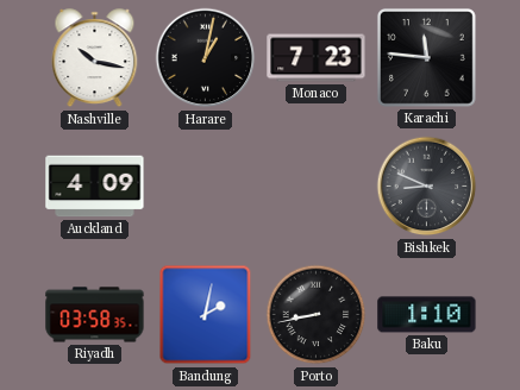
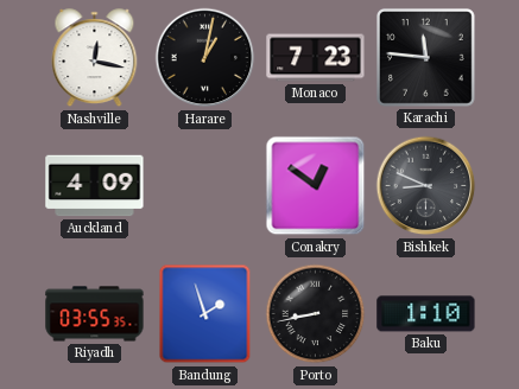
Nashville: 10:17 -> 12:17 (95, 58)
Conakry: none -> 12:51 (316, 186)
Riyadh: 03:58 -> 03:55 (95, 314)
Bandung: 2:02 -> 1:57 (205, 314)
